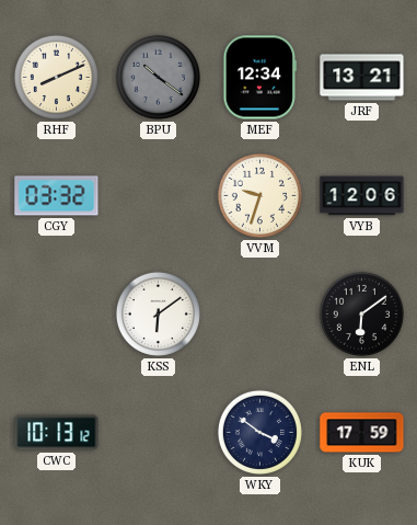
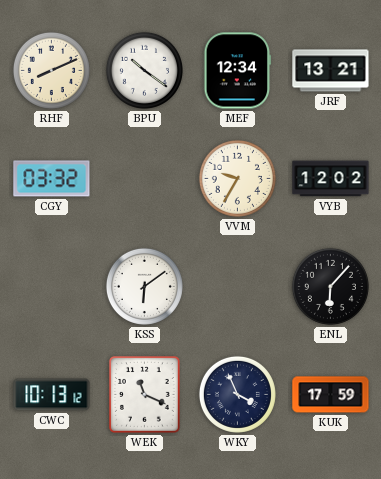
BPU dial: grey -> white (144, 70)
VVM: 9:33 -> 9:35 (237, 178)
VYB: 12:06 -> 12:02 (331, 179)
ENL: 6:09 -> 6:07 (330, 286)
WEK: none -> 11:19 (145, 395)
WKY: 3:51 -> 3:56 (237, 394)
